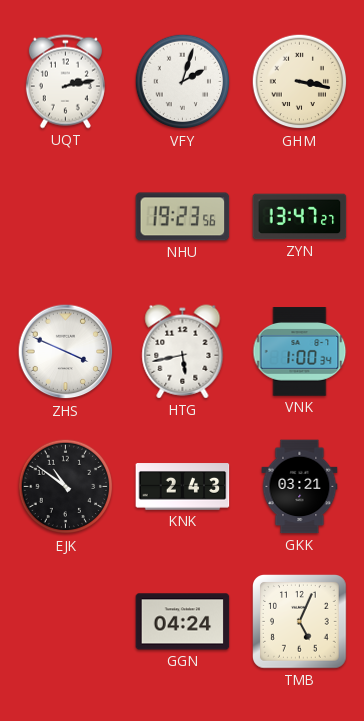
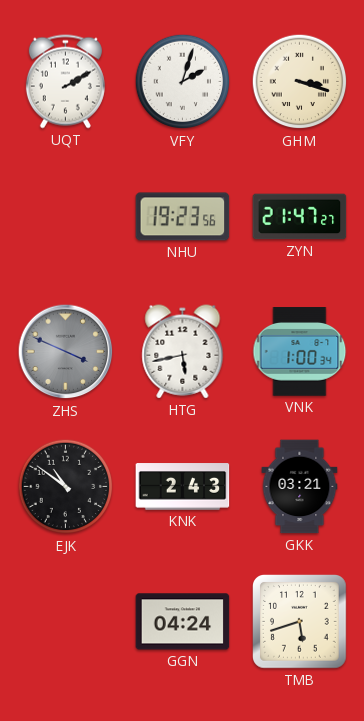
UQT: 2:13 -> 2:10 (65, 82)
GHM: 3:17 -> 3:18 (300, 82)
ZYN: 13:47 -> 21:47 (300, 217)
ZHS dial: white -> grey (66, 352)
TMB: 5:04 -> 5:42 (300, 622)
